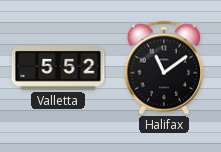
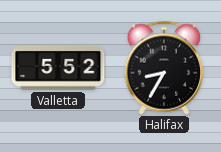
Halifax: 11:09 -> 8:35 (164, 68)
